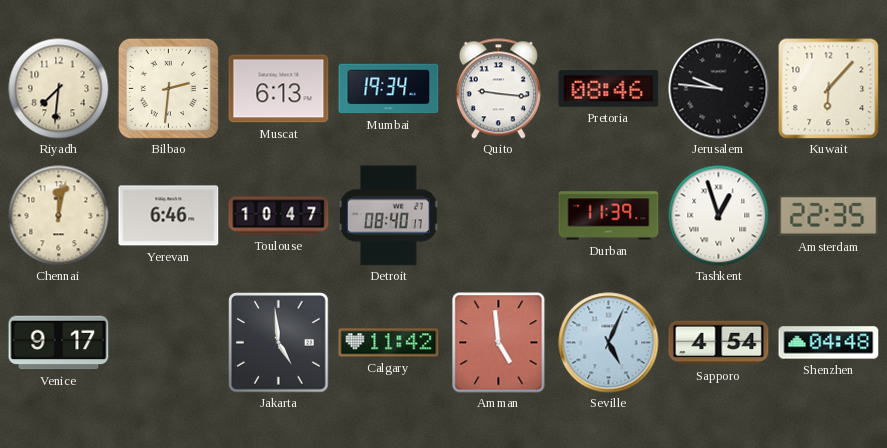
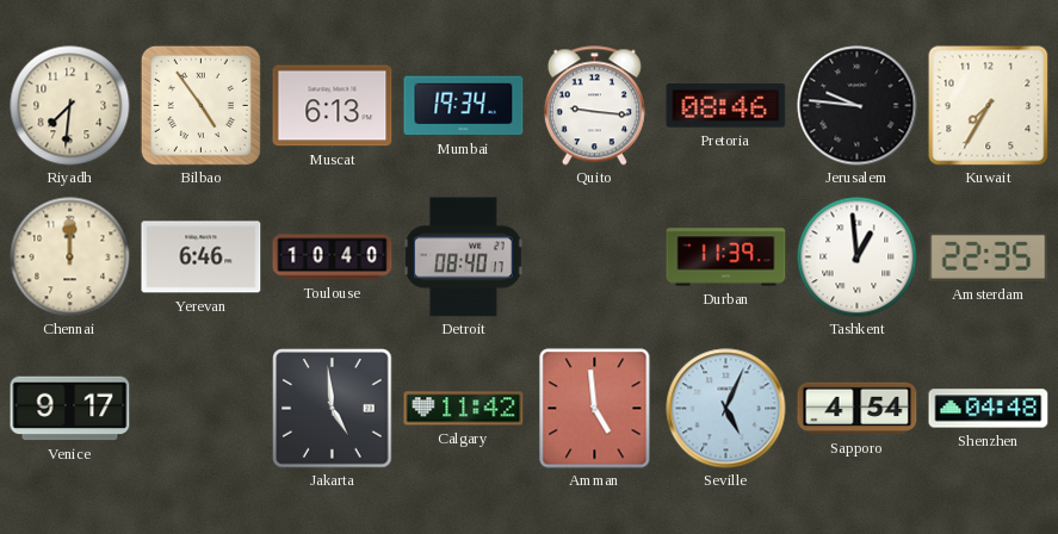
Bilbao: 2:31 -> 4:54 (200, 105)
Kuwait: 6:07 -> 7:35 (989, 106)
Chennai: 12:02 -> 12:00 (70, 257)
Toulouse: 10:47 -> 10:40 (333, 257)
Tashkent: 12:57 -> 12:59 (858, 257)
